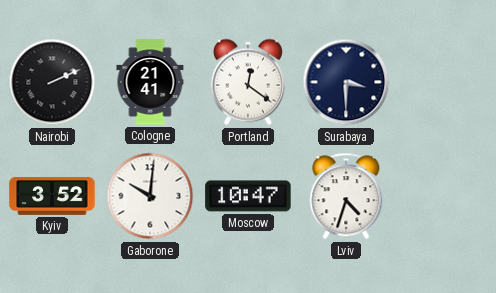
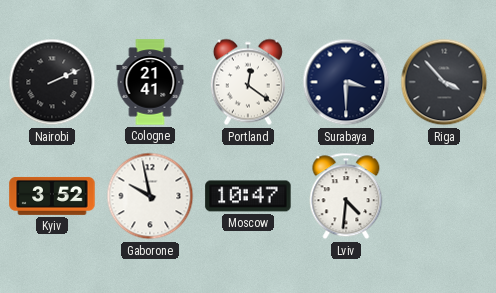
Riga: none -> 3:53 (444, 82)
Gaborone: 10:01 -> 9:58 (150, 196)
Lviv: 4:33 -> 4:31 (346, 196)
